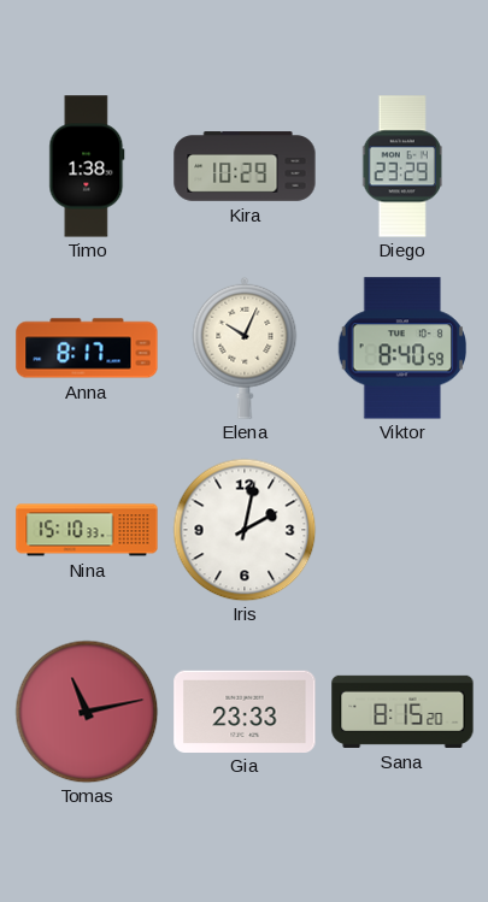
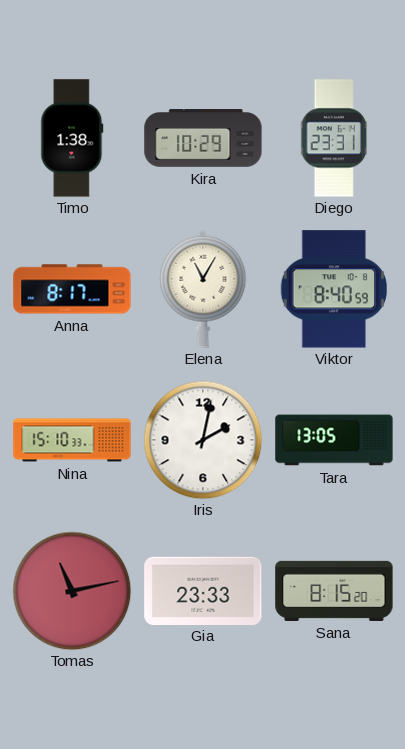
Diego: 23:29 -> 23:31 (334, 138)
Elena: 10:04 -> 11:05 (203, 289)
Tara: none -> 13:05 (334, 440)
